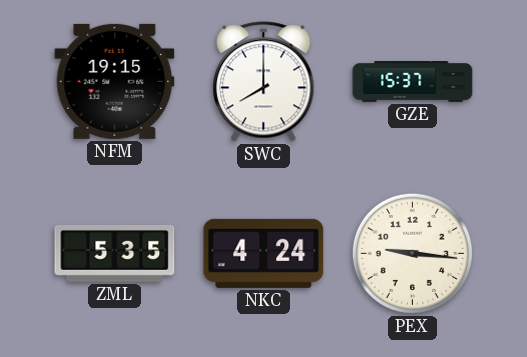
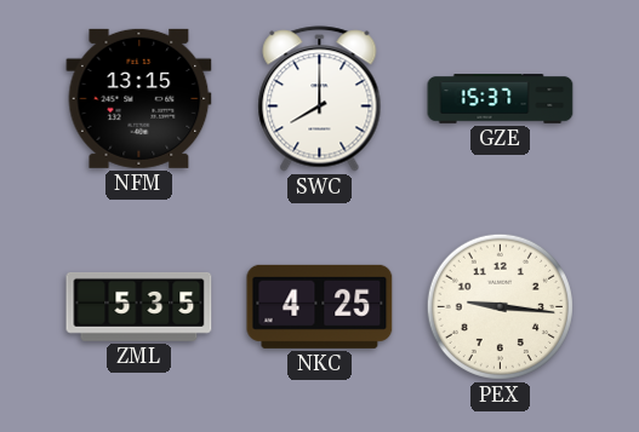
NFM: 19:15 -> 13:15 (139, 98)
NKC: 4:24 -> 4:25 (320, 306)
